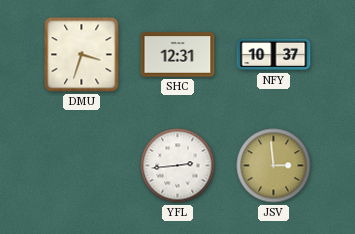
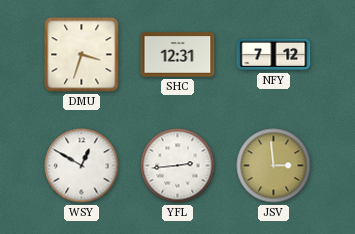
NFY: 10:37 -> 7:12 (274, 55)
WSY: none -> 12:50 (82, 166)
